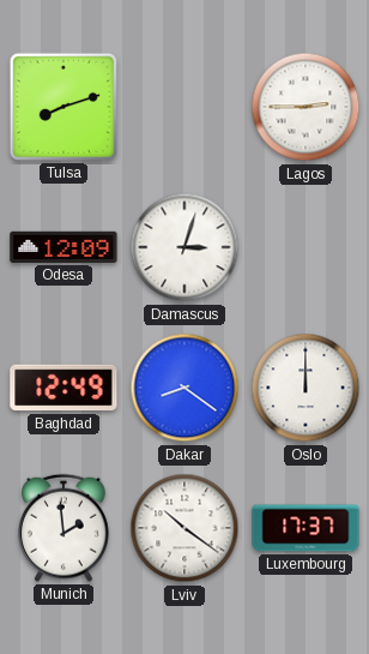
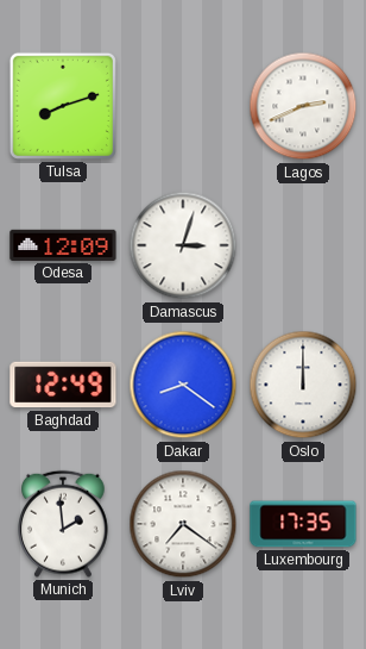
Lagos: 2:45 -> 2:41 (303, 106)
Lviv: 10:21 -> 7:21 (183, 524)
Luxembourg: 17:37 -> 17:35 (303, 524)
